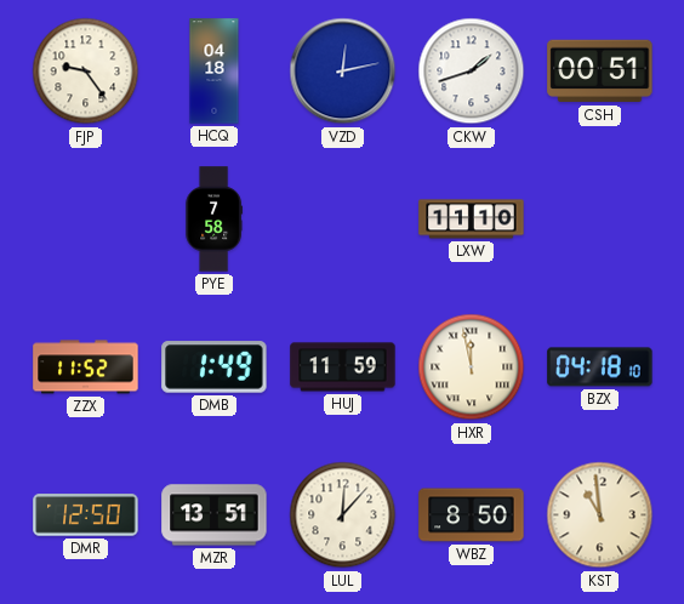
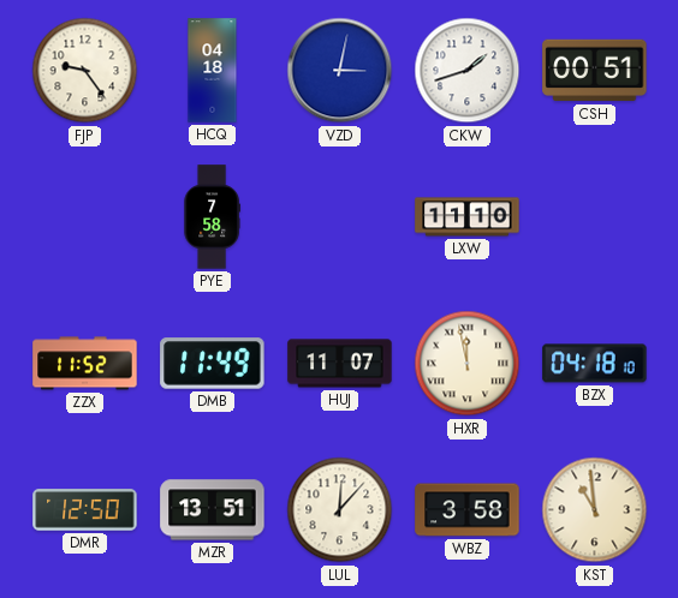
VZD: 12:13 -> 3:02 (340, 71)
DMB: 1:49 -> 11:49 (213, 364)
HUJ: 11:59 -> 11:07 (340, 364)
WBZ: 8:50 -> 3:58 (468, 510)
